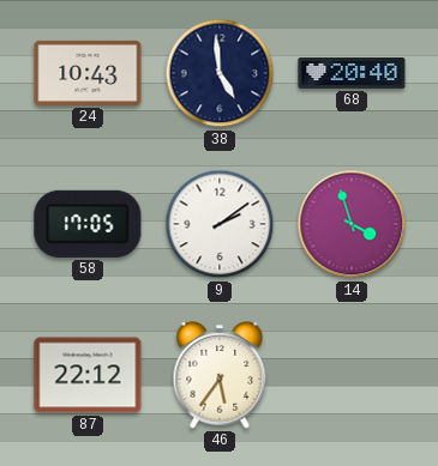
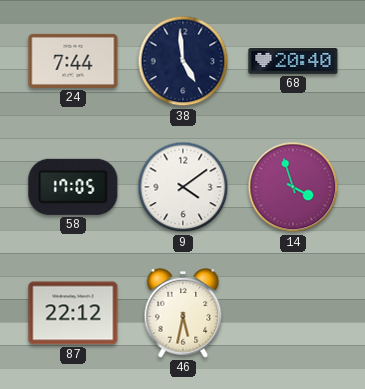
24: 10:43 -> 7:44 (73, 61)
9: 2:09 -> 4:09 (183, 187)
46: 5:36 -> 5:32 (183, 314)
